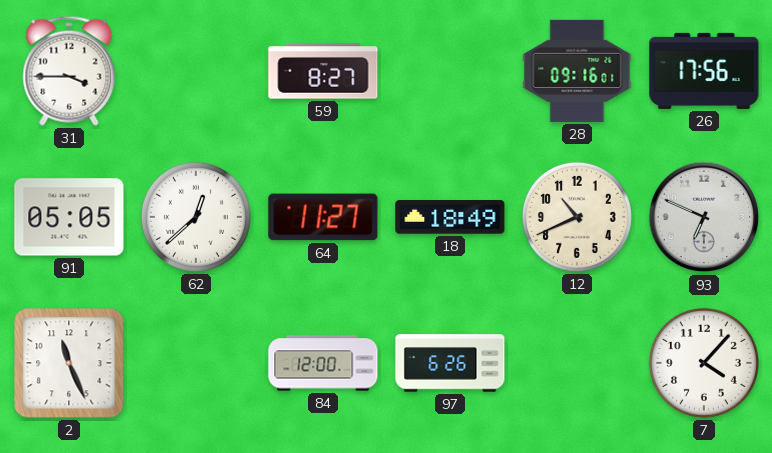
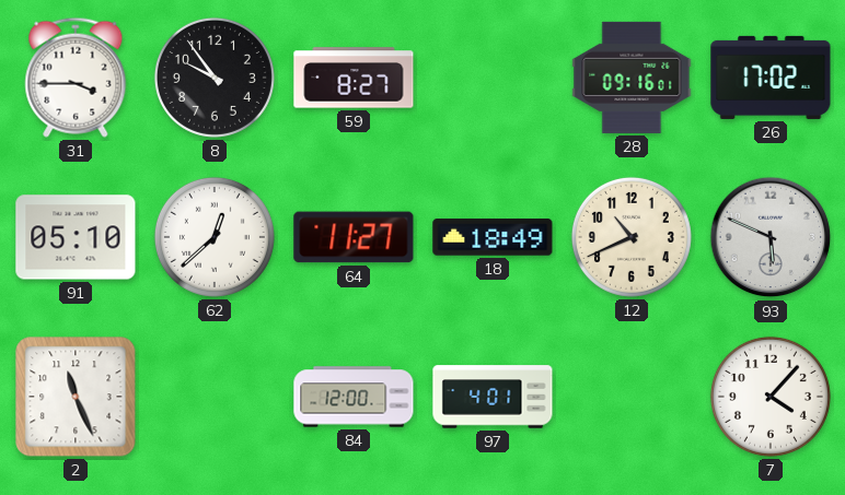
8: none -> 9:54 (215, 78)
26: 17:56 -> 17:02 (771, 78)
91: 05:05 -> 05:10 (76, 237)
93: 6:49 -> 5:49 (771, 237)
97: 6:26 -> 4:01 (493, 397)
